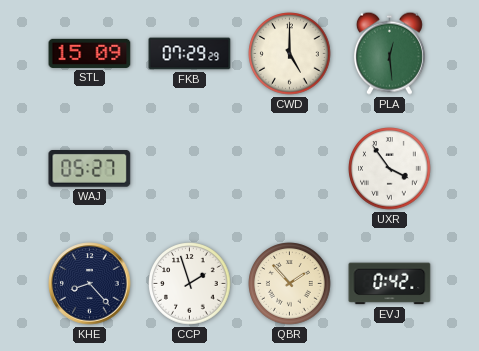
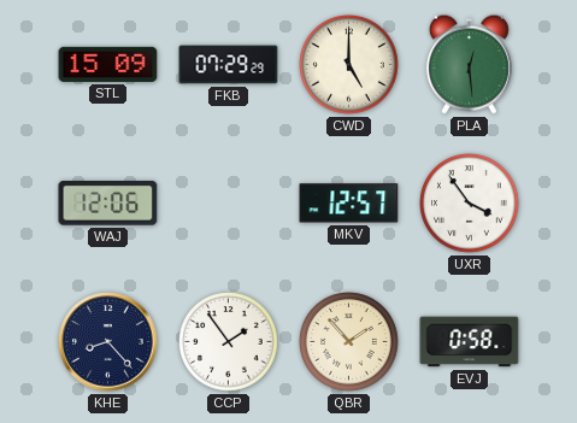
WAJ: 05:27 -> 12:06 (108, 204)
MKV: none -> 12:57 (349, 204)
CCP: 1:57 -> 1:54 (229, 342)
EVJ: 0:42 -> 0:58 (470, 342)
